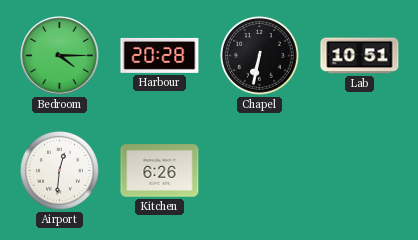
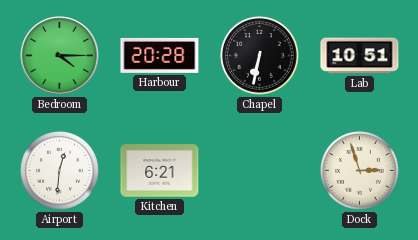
Kitchen: 6:26 -> 6:21 (160, 171)
Dock: none -> 2:57 (360, 171)
